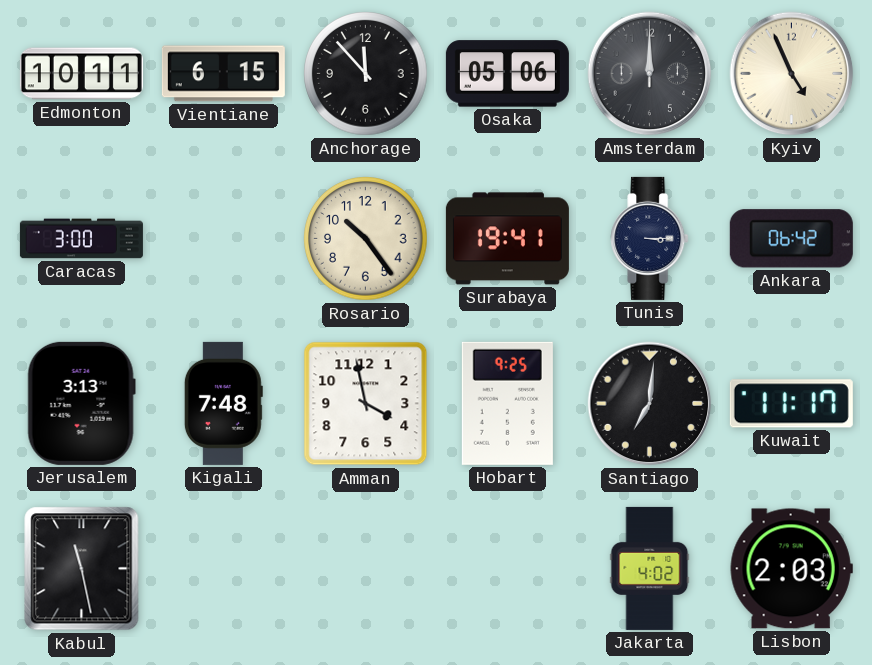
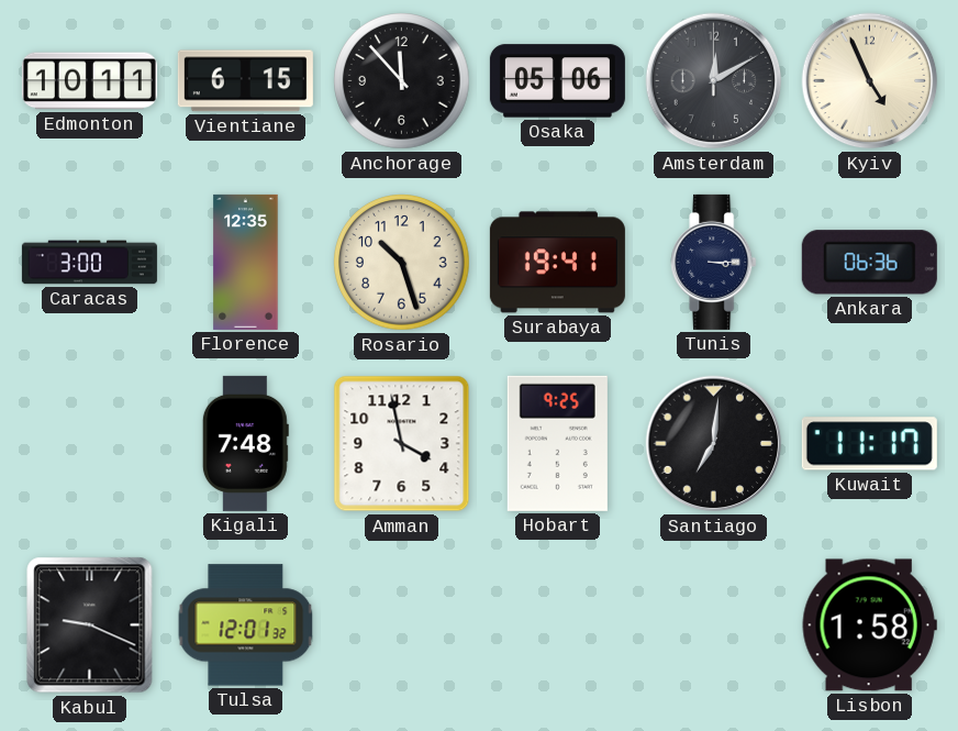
Amsterdam: 12:00 -> 12:10 (714, 81)
Florence: none -> 12:35 (246, 262)
Rosario: 10:24 -> 10:27 (402, 263)
Ankara: 06:42 -> 06:36 (869, 263)
Jerusalem: 3:13 -> none (81, 403)
Kabul: 11:28 -> 9:19 (90, 625)
Tulsa: none -> 12:01 (246, 625)
Jakarta: 4:02 -> none (650, 568)
Lisbon: 2:03 -> 1:58 (869, 625)
